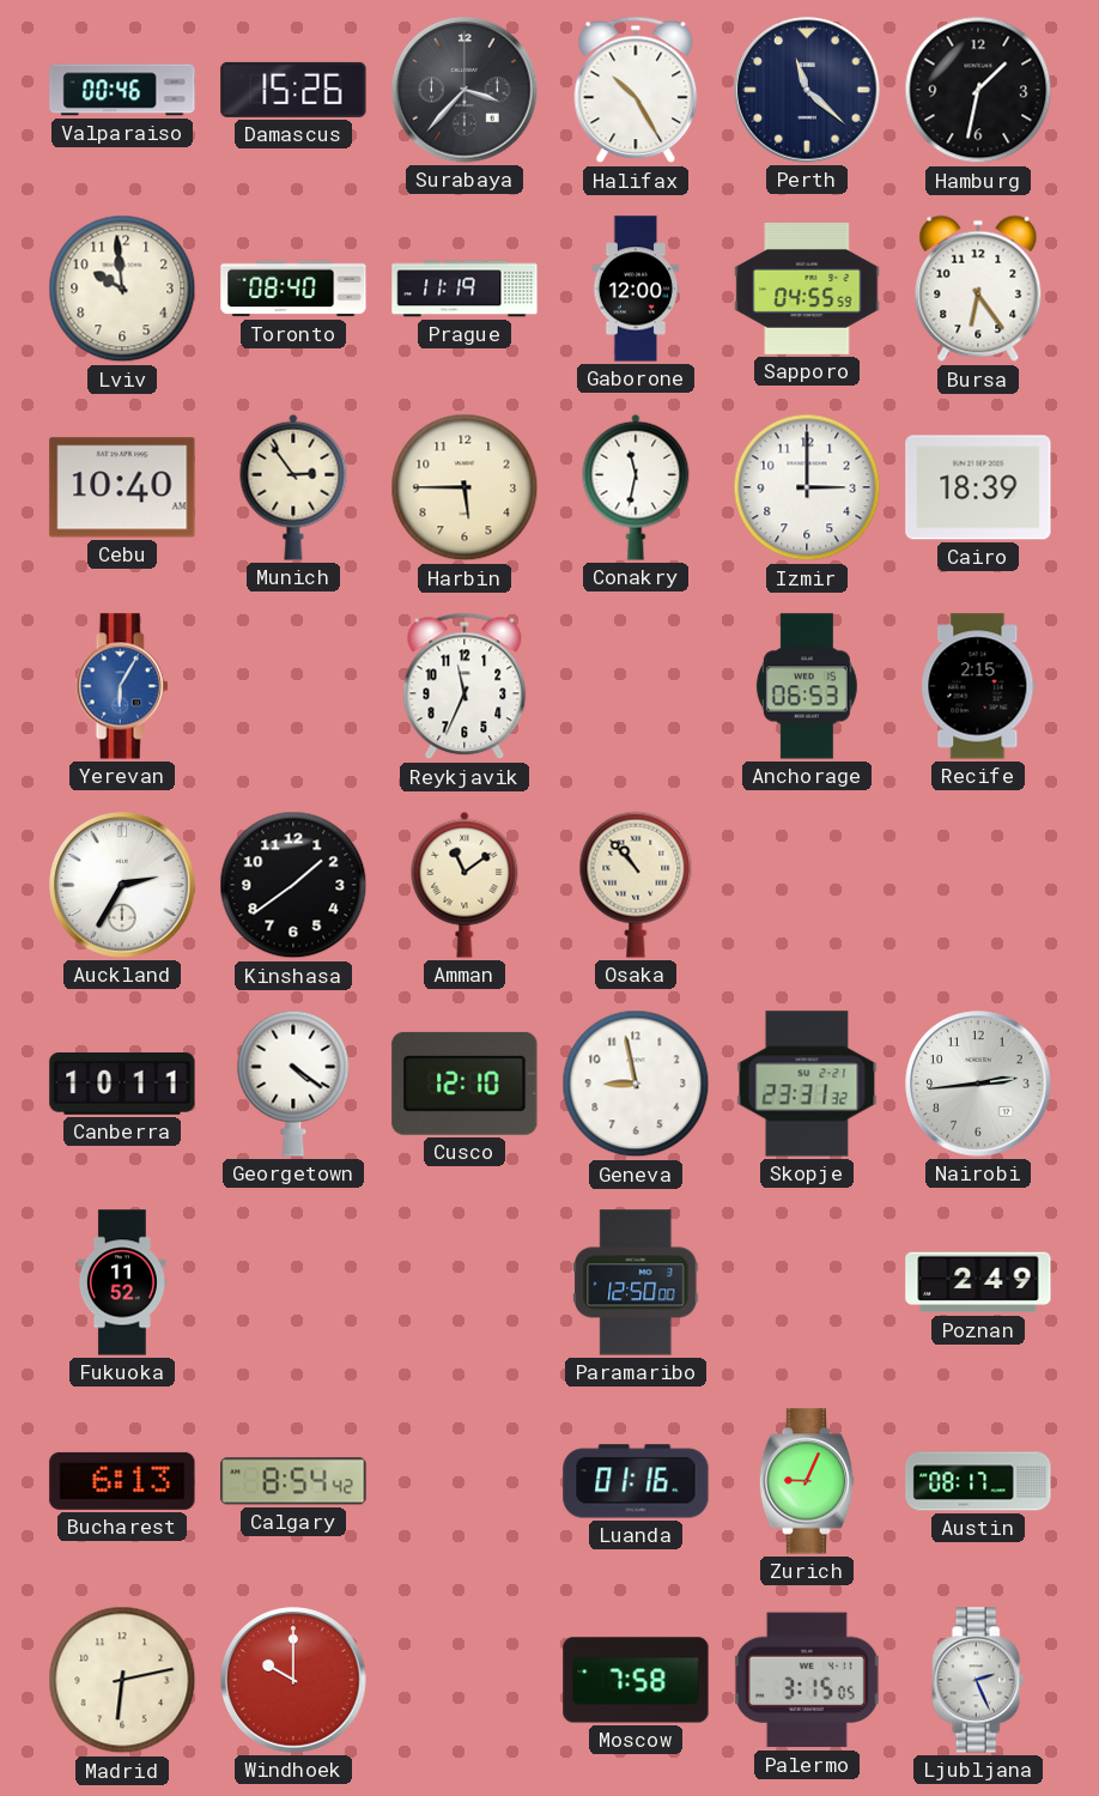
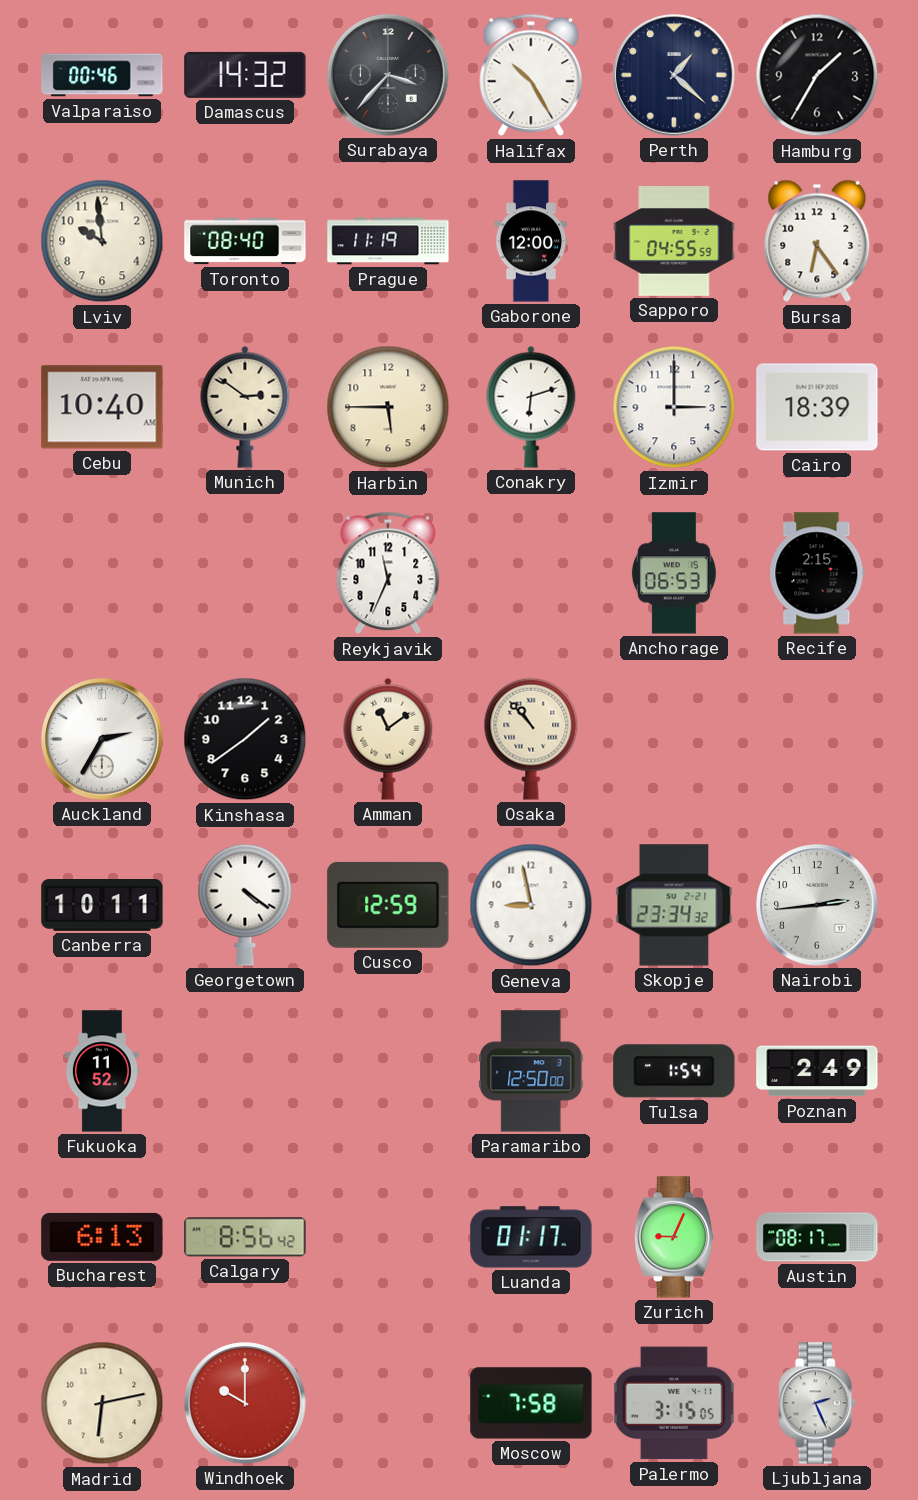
Damascus: 15:26 -> 14:32 (245, 75)
Perth: 11:22 -> 1:22 (674, 75)
Hamburg: 1:32 -> 1:35 (817, 75)
Munich: 2:54 -> 2:51 (245, 407)
Conakry: 11:32 -> 6:12 (531, 407)
Yerevan: 6:05 -> none (122, 686)
Cusco: 12:10 -> 12:59 (388, 905)
Skopje: 23:31 -> 23:34 (674, 905)
Tulsa: none -> 1:54 (674, 1071)
Calgary: 8:54 -> 8:56 (245, 1237)
Luanda: 01:16 -> 01:17 (531, 1237)
